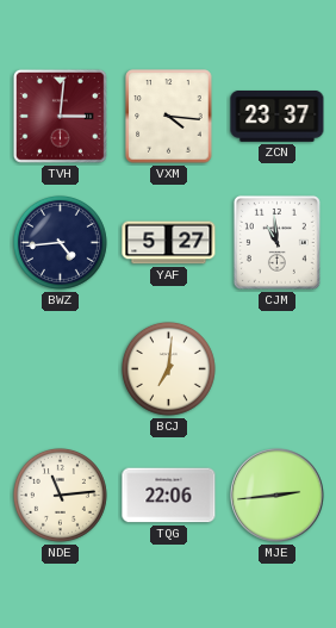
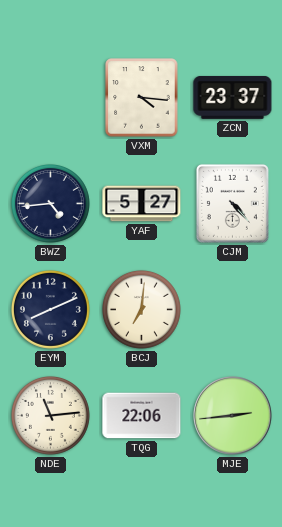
TVH: 3:01 -> none (60, 116)
CJM: 10:59 -> 4:23 (232, 203)
EYM: none -> 8:11 (50, 309)
